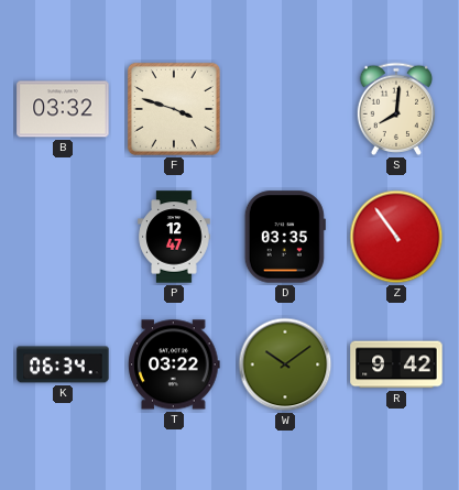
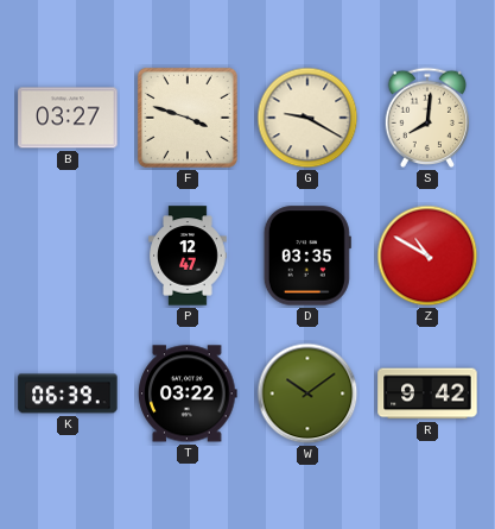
B: 03:32 -> 03:27 (68, 118)
G: none -> 9:20 (307, 118)
Z: 10:54 -> 10:50 (427, 256)
K: 06:34 -> 06:39 (68, 393)
